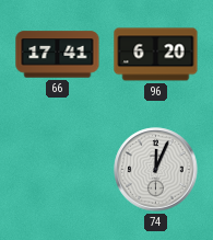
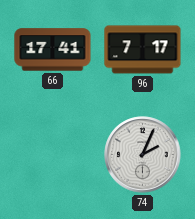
96: 6:20 -> 7:17 (143, 50)
74: 12:04 -> 2:04 (143, 155)
